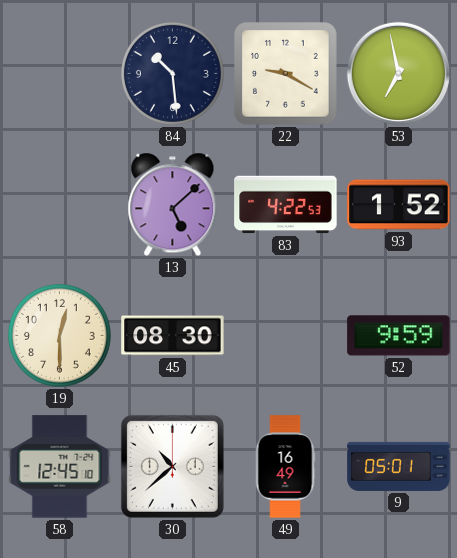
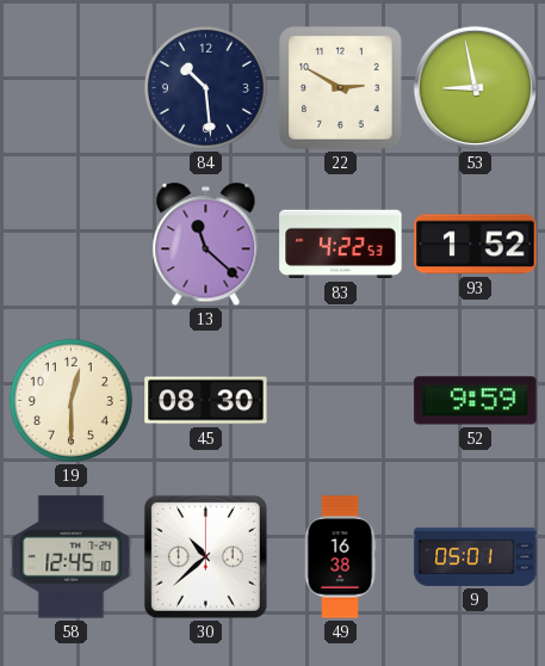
22: 9:20 -> 2:50 (341, 88)
53: 6:58 -> 8:58 (475, 87)
13: 5:08 -> 11:22 (206, 245)
49: 16:49 -> 16:38 (340, 557)
